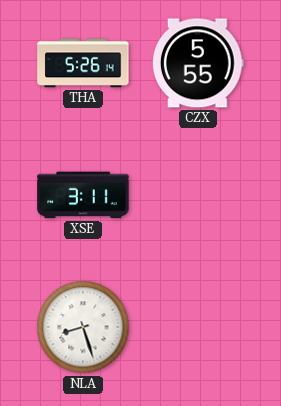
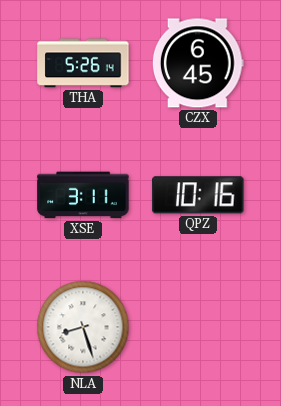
CZX: 5:55 -> 6:45 (198, 63)
QPZ: none -> 10:16 (198, 195)
